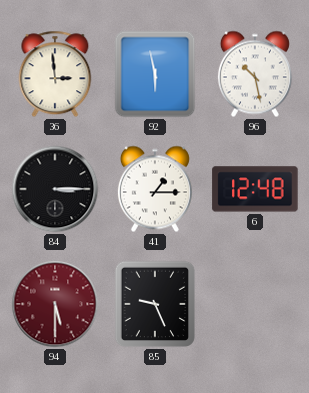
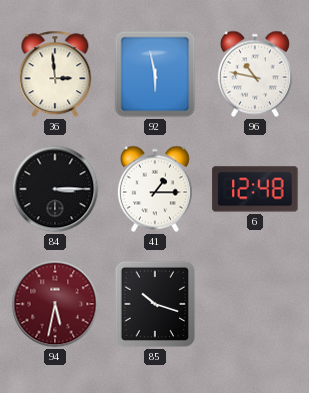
96: 10:28 -> 10:47 (255, 74)
94: 5:30 -> 5:32 (55, 304)
85: 9:26 -> 10:18 (155, 304)
